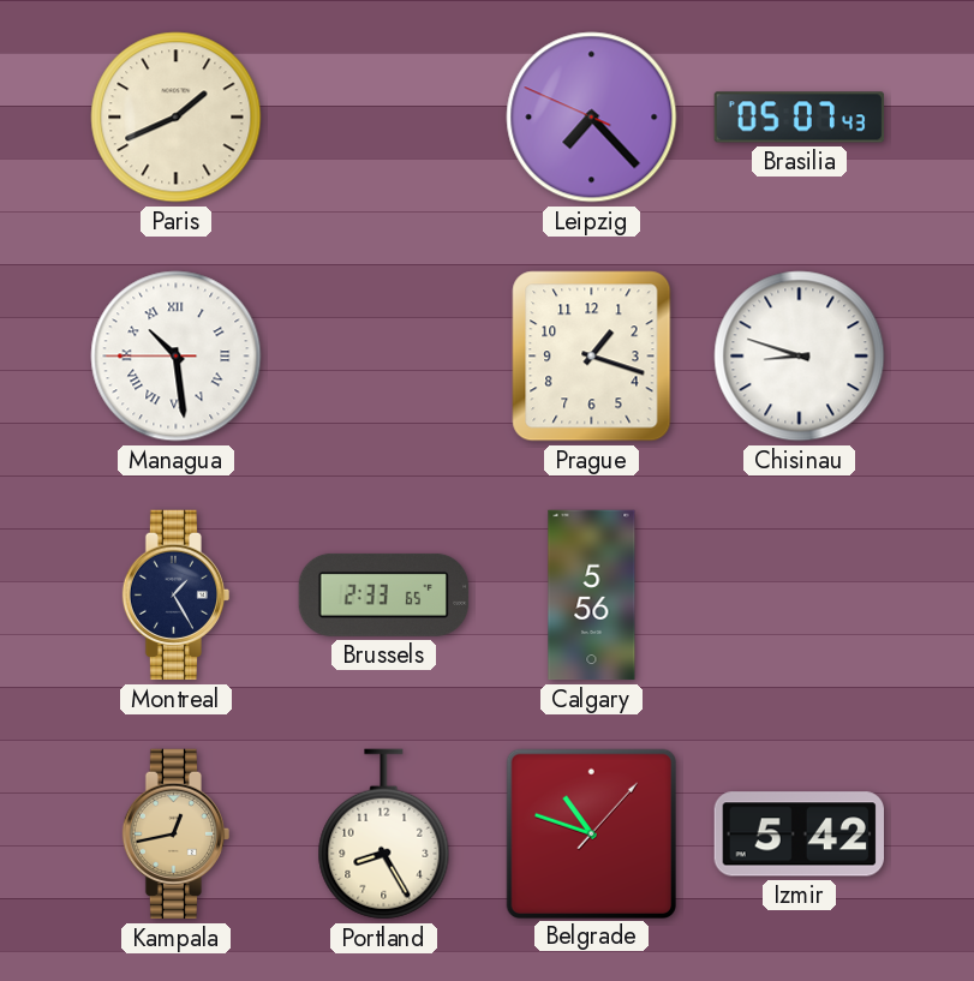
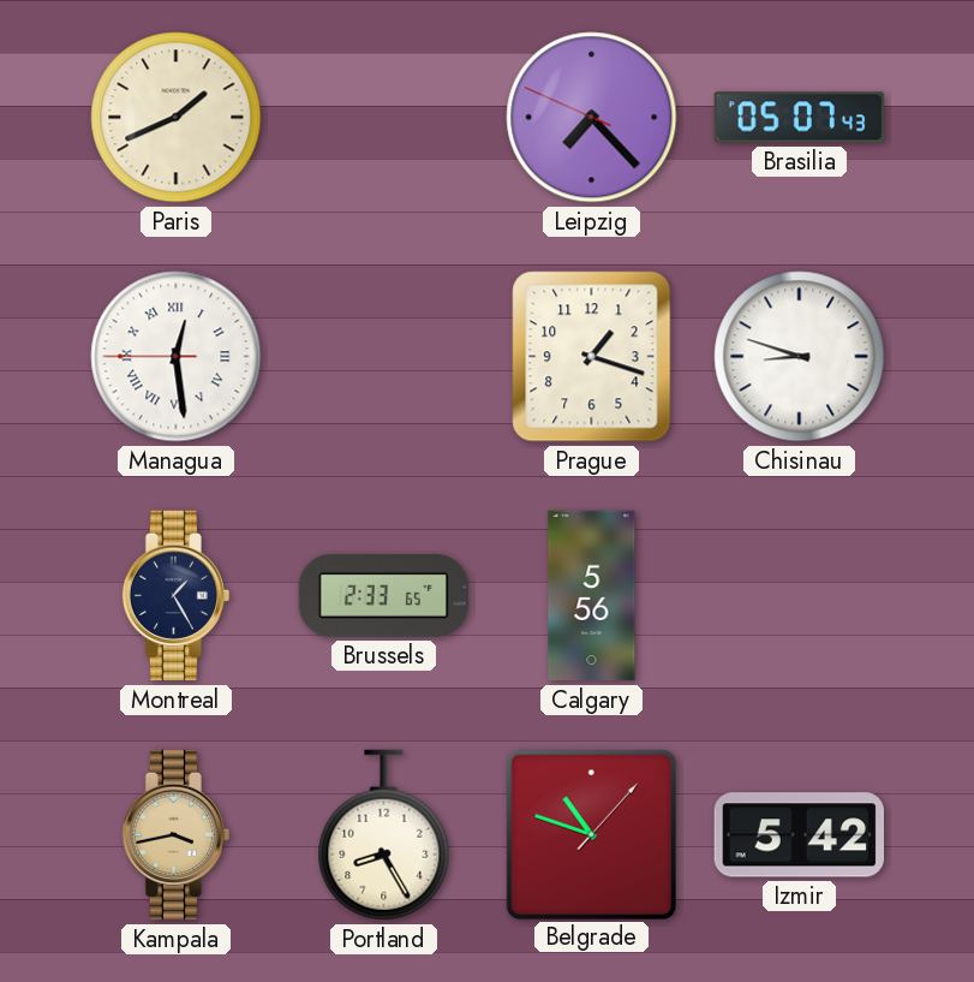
Managua: 10:28 -> 12:28 (177, 357)
Kampala: 12:43 -> 3:43 (177, 835)
